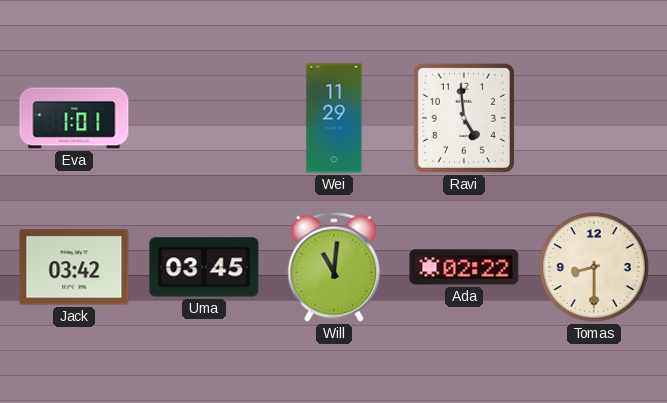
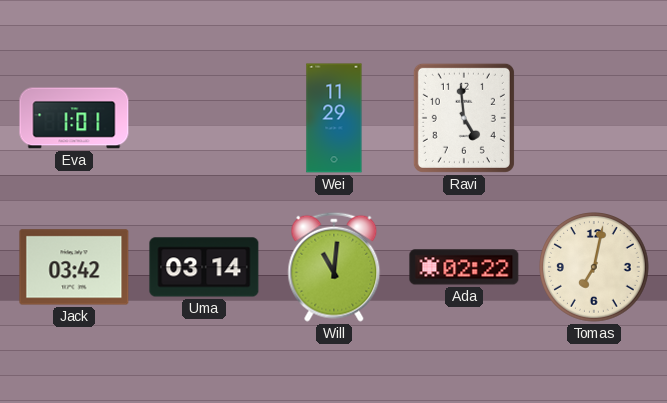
Uma: 03:45 -> 03:14 (204, 267)
Tomas: 8:30 -> 7:02 (594, 267)
